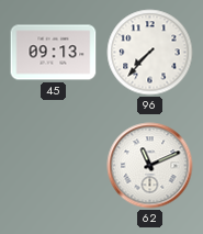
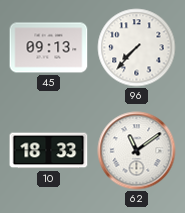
10: none -> 18:33 (49, 151)
62: 11:11 -> 11:09 (137, 151)
